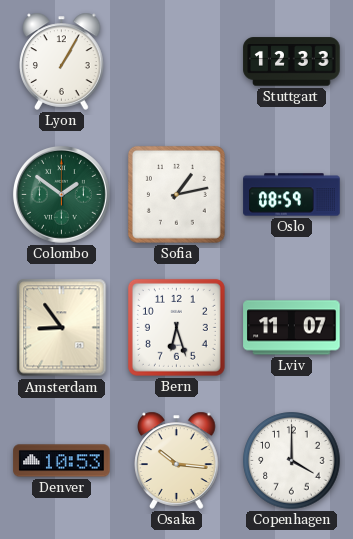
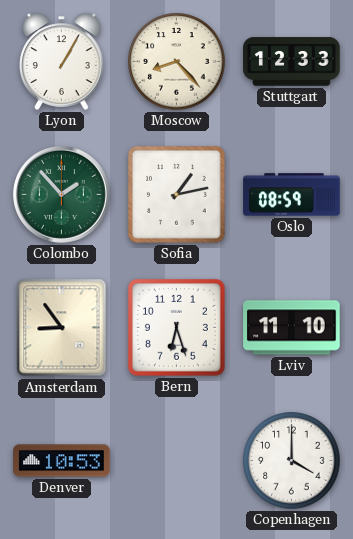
Moscow: none -> 8:23 (177, 62)
Colombo: 1:51 -> 1:53 (61, 194)
Lviv: 11:07 -> 11:10 (292, 328)
Osaka: 10:16 -> none (177, 460)
